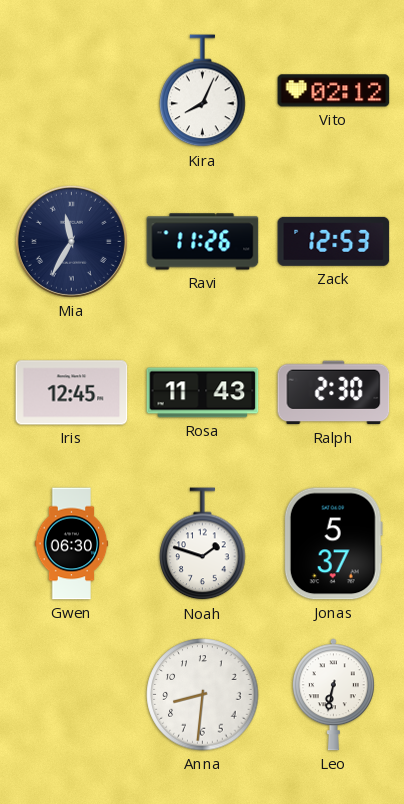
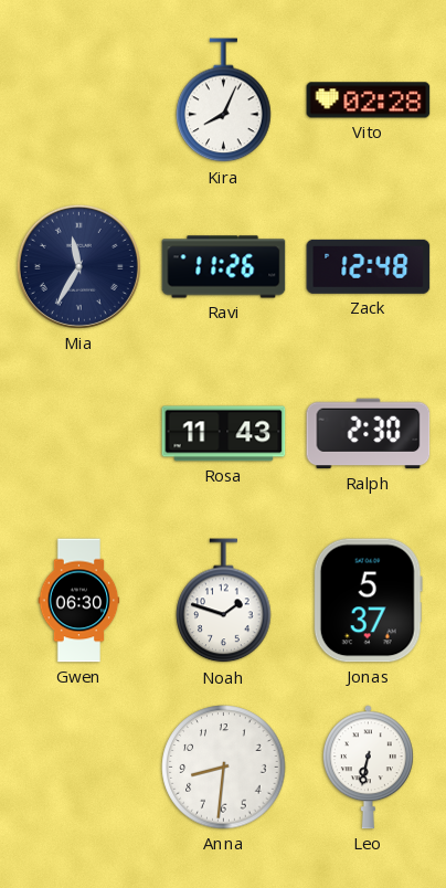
Vito: 02:12 -> 02:28 (369, 101)
Zack: 12:53 -> 12:48 (369, 266)
Iris: 12:45 -> none (72, 393)
